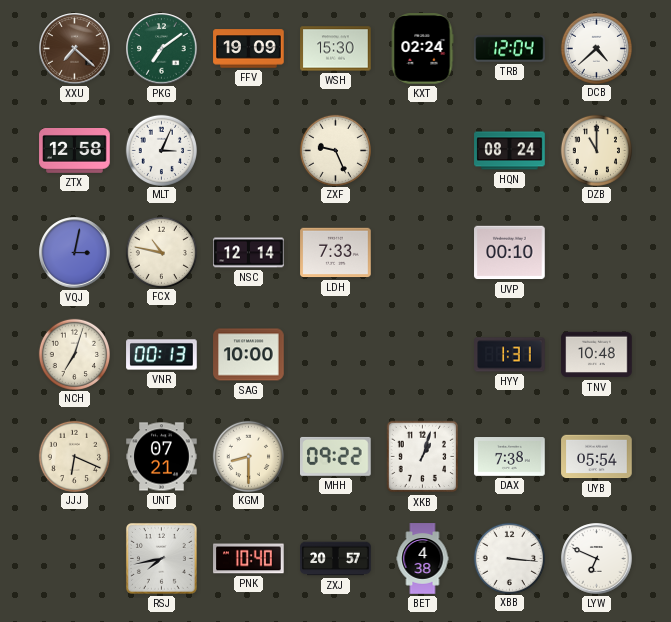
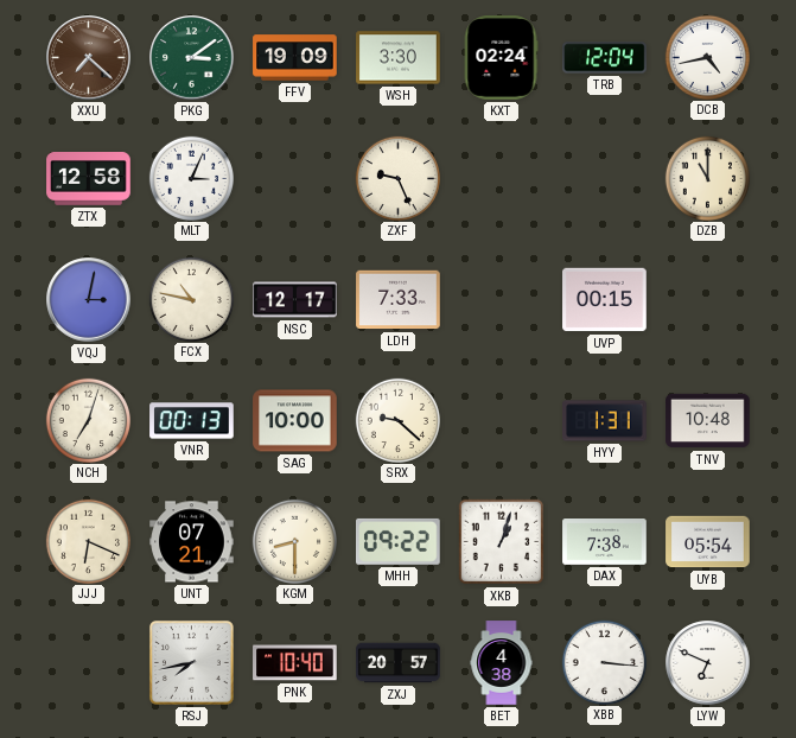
PKG: 7:09 -> 3:09 (192, 58)
WSH: 15:30 -> 3:30 (399, 58)
DCB: 4:38 -> 4:43 (707, 57)
HQN: 08:24 -> none (510, 151)
NSC: 12:14 -> 12:17 (295, 300)
UVP: 00:10 -> 00:15 (605, 300)
SRX: none -> 9:22 (397, 420)
